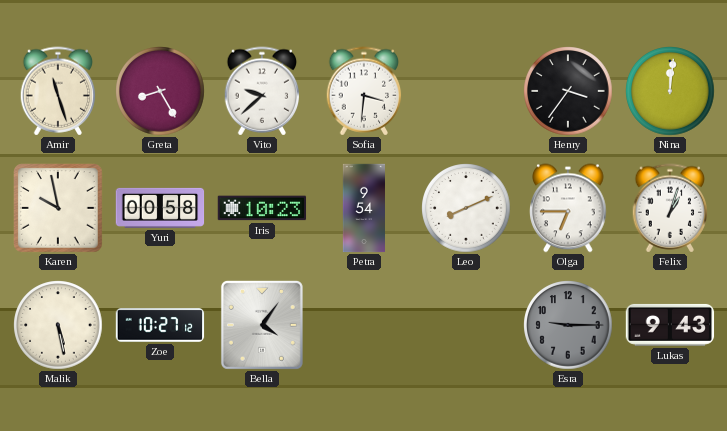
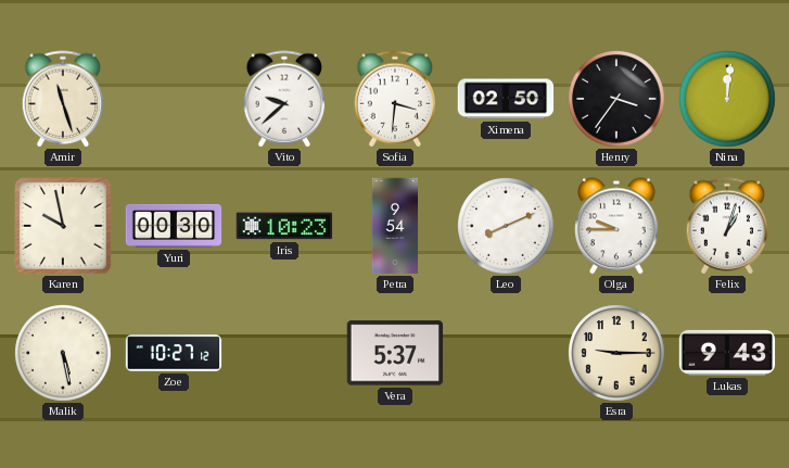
Greta: 8:25 -> none (160, 91)
Ximena: none -> 02:50 (506, 99)
Yuri: 00:58 -> 00:30 (174, 226)
Olga: 6:45 -> 9:45 (616, 226)
Bella: 4:06 -> none (262, 325)
Vera: none -> 5:37 (395, 353)
Esra dial: grey -> cream (616, 353)
